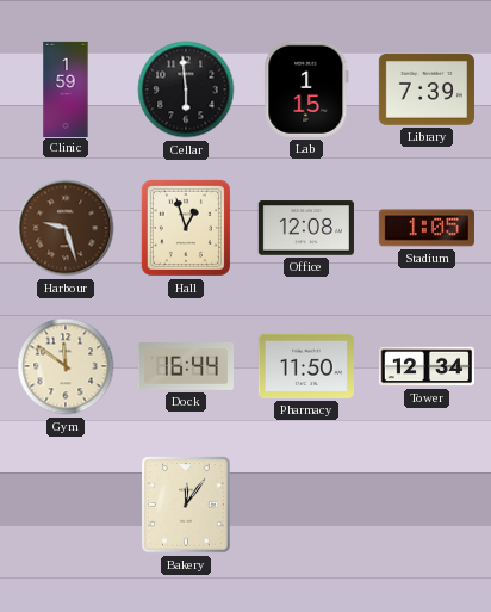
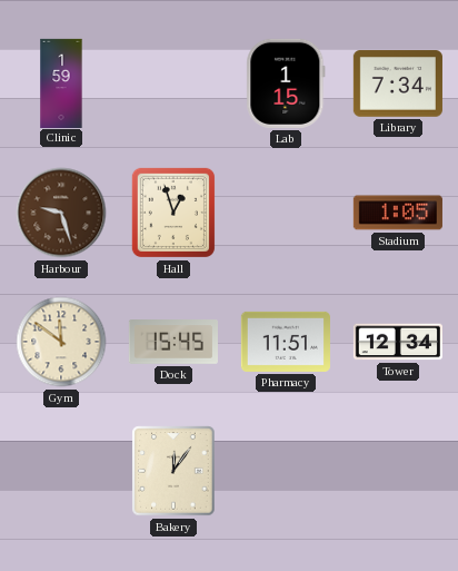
Cellar: 5:59 -> none (186, 89)
Library: 7:39 -> 7:34 (398, 83)
Office: 12:08 -> none (306, 228)
Dock: 16:44 -> 15:45 (173, 343)
Pharmacy: 11:50 -> 11:51 (286, 342)
